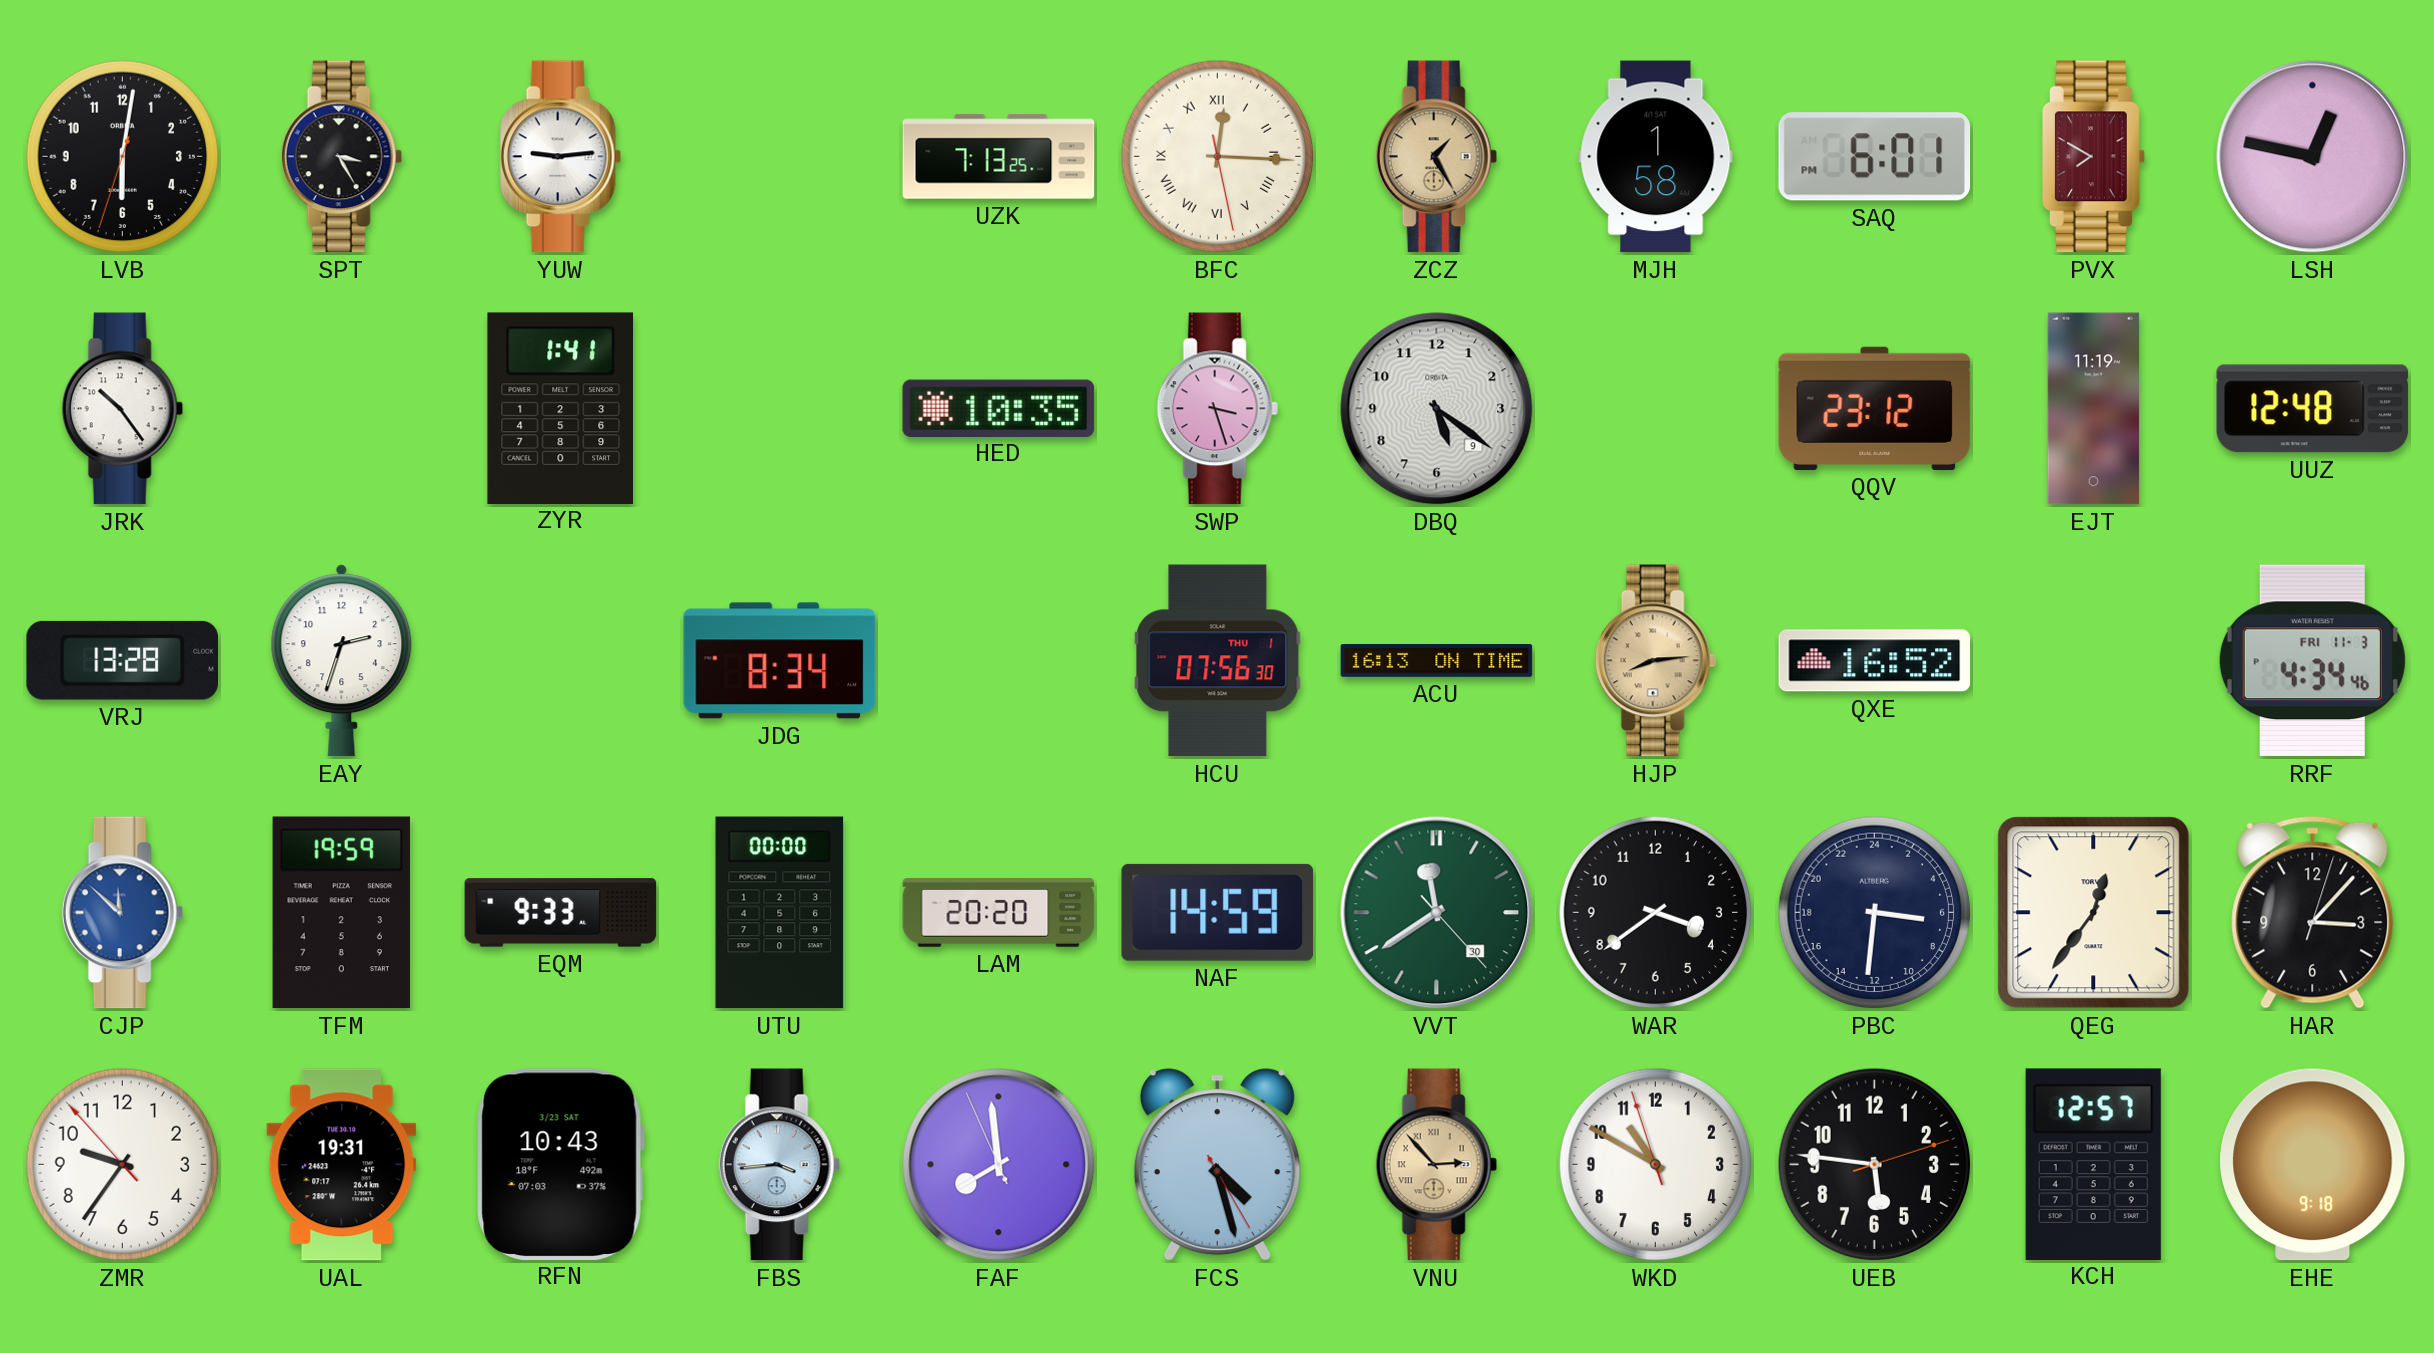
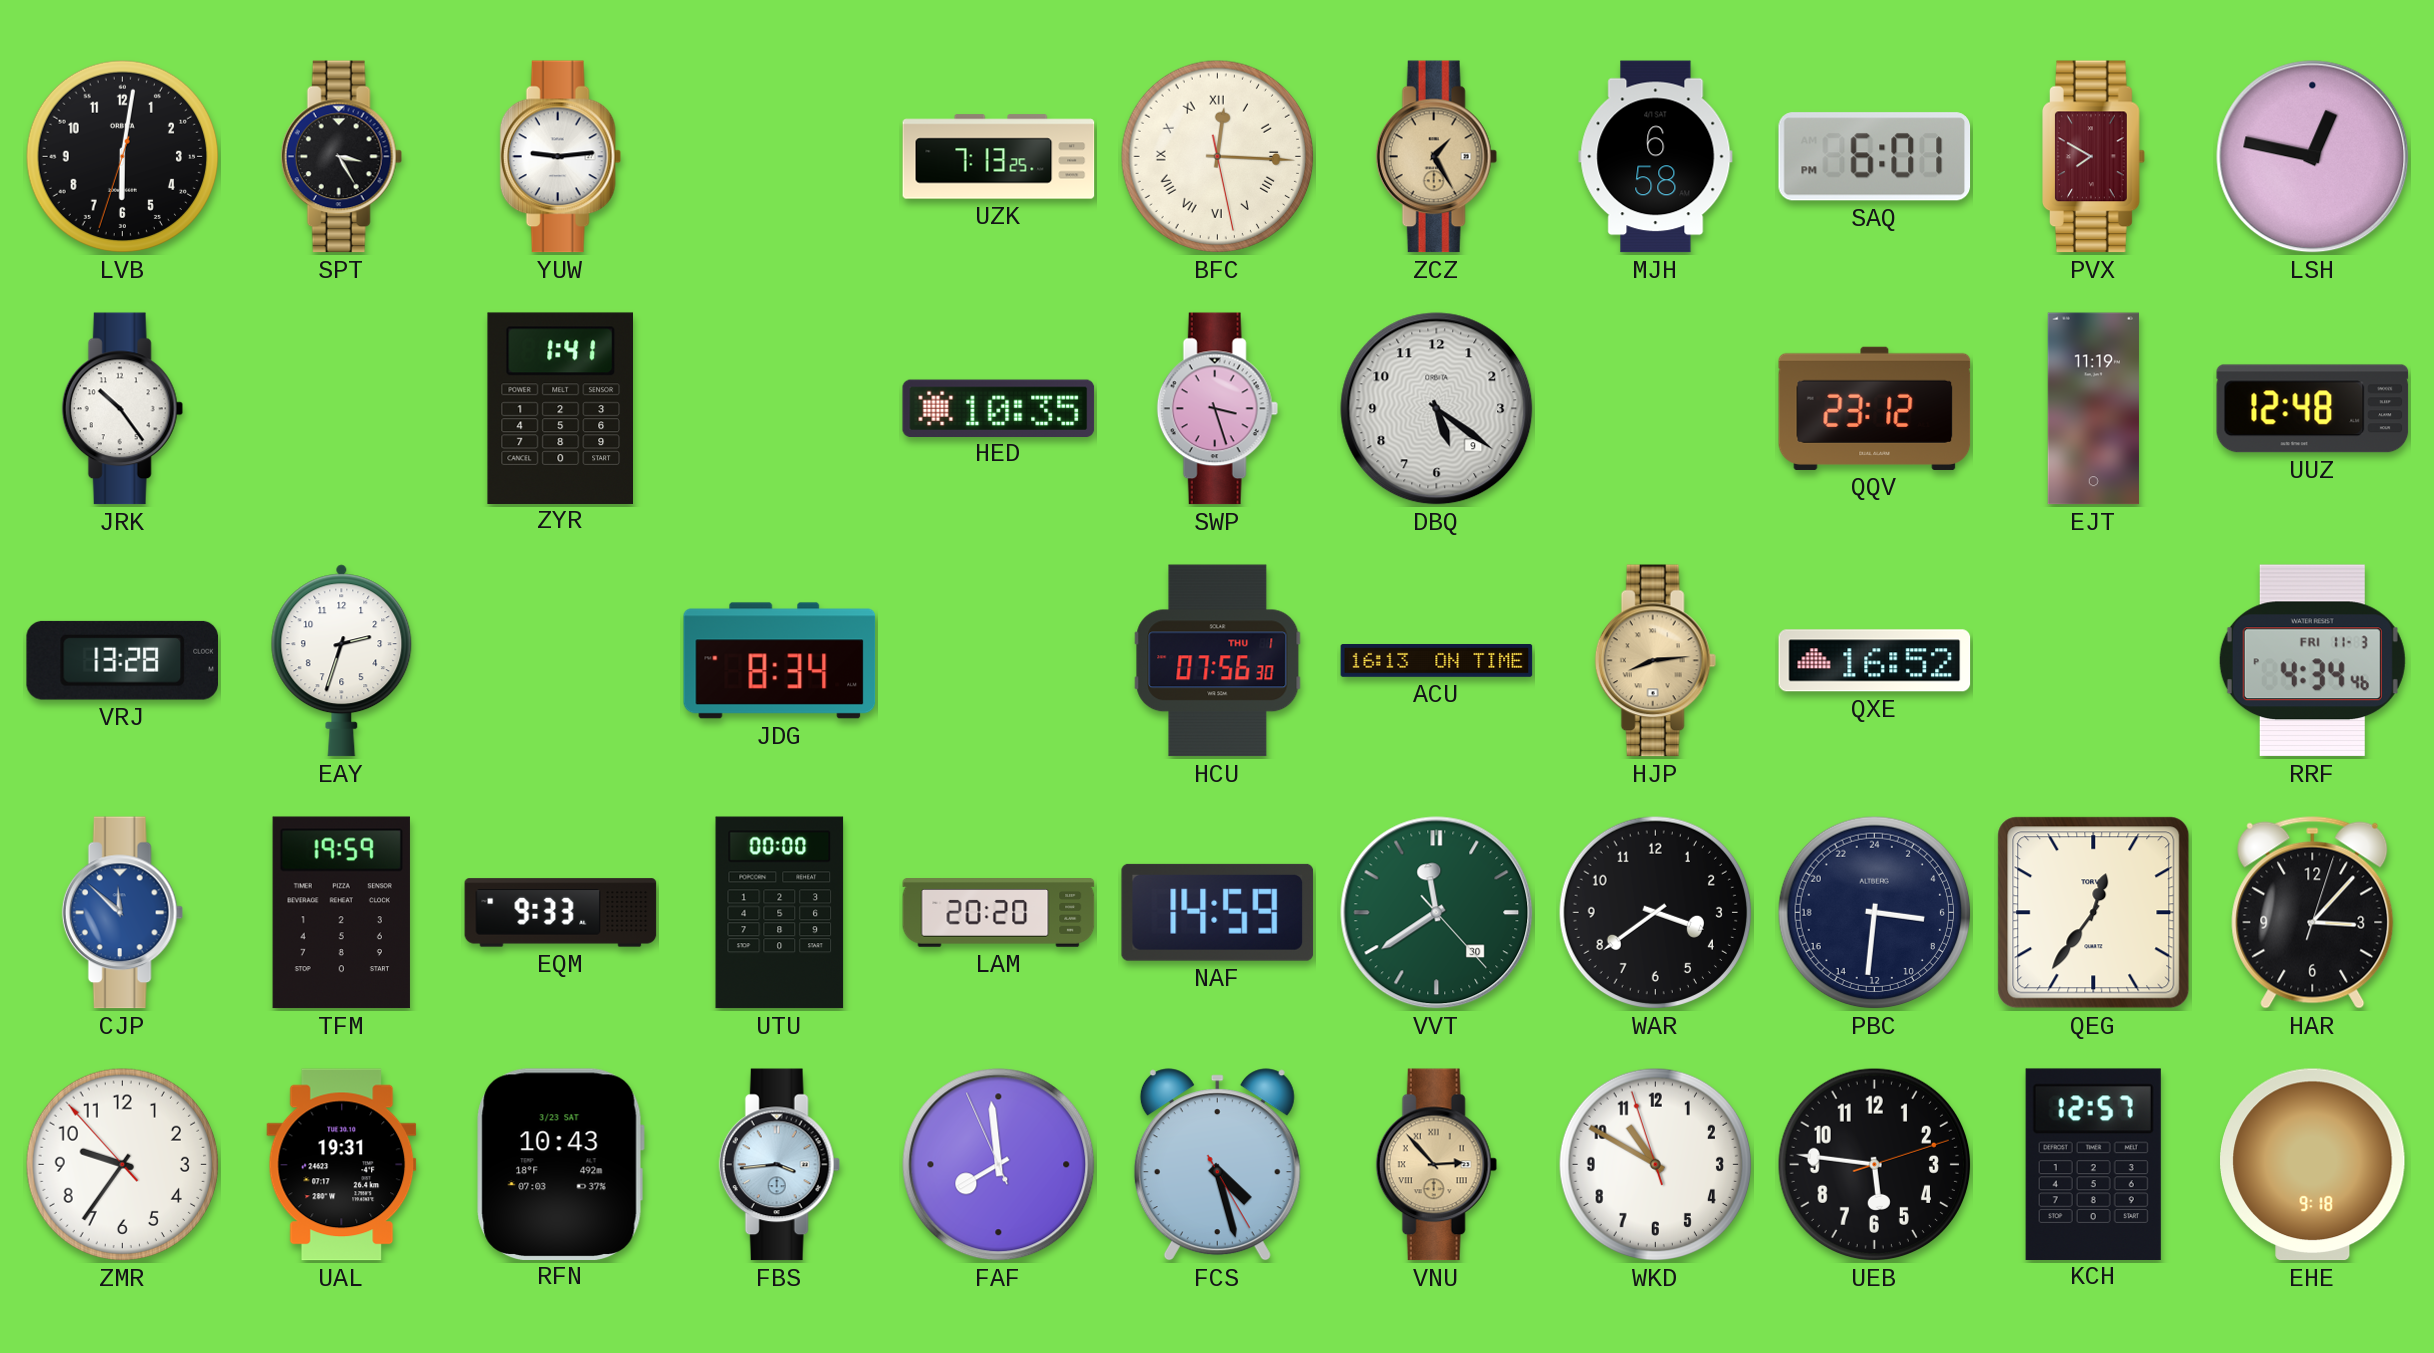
MJH: 1:58 -> 6:58 (1656, 157)
